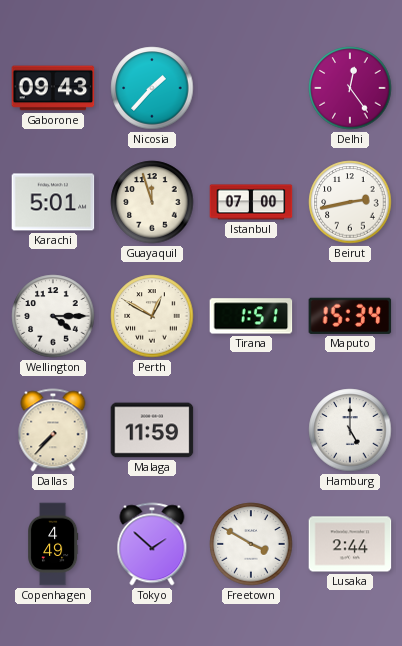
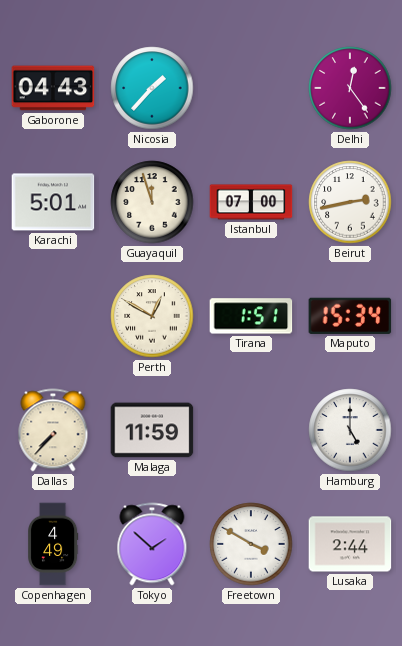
Gaborone: 09:43 -> 04:43 (53, 88)
Wellington: 4:15 -> none (53, 316)
